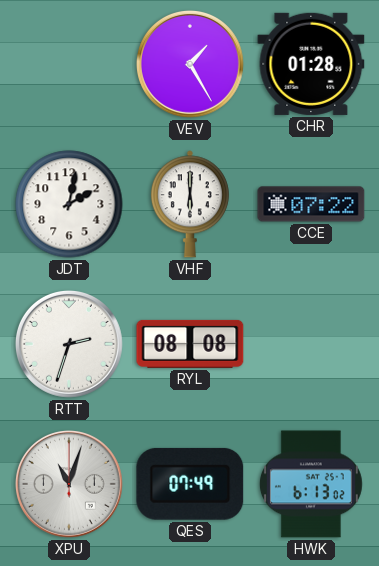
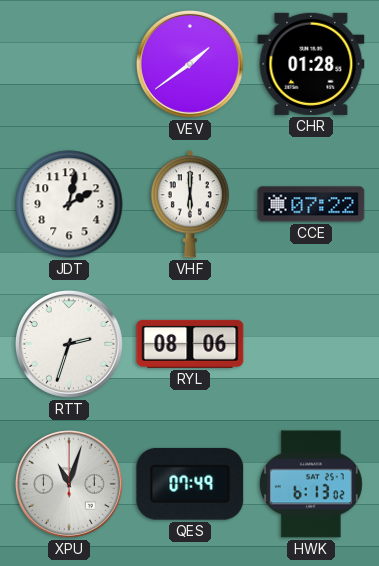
VEV: 1:25 -> 1:39 (190, 64)
RYL: 08:08 -> 08:06 (190, 344)
